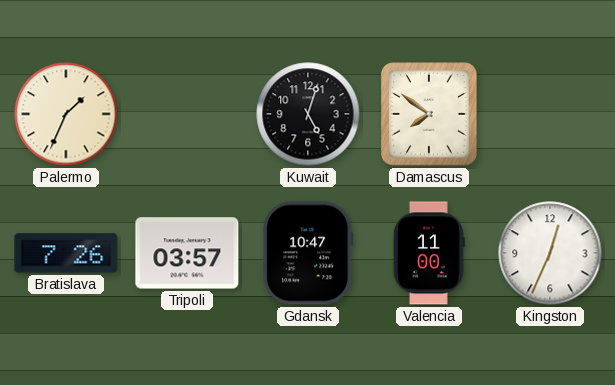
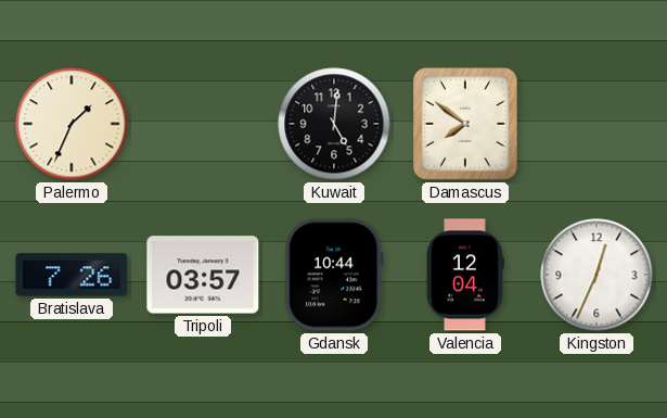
Kuwait: 5:03 -> 5:01 (334, 124)
Gdansk: 10:47 -> 10:44 (334, 275)
Valencia: 11:00 -> 12:04 (465, 275)
